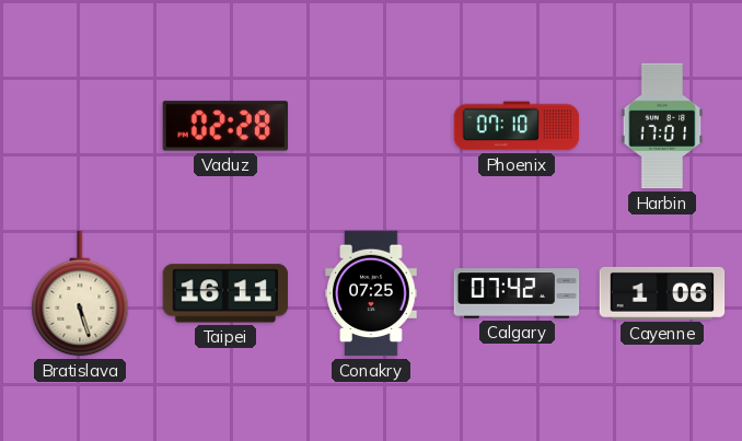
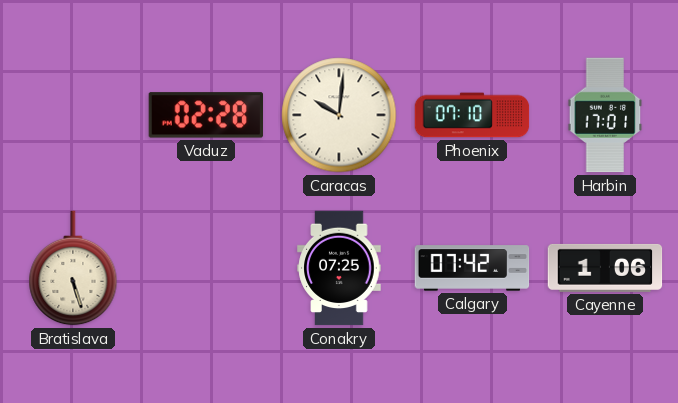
Caracas: none -> 10:01 (339, 115)
Taipei: 16:11 -> none (224, 293)
